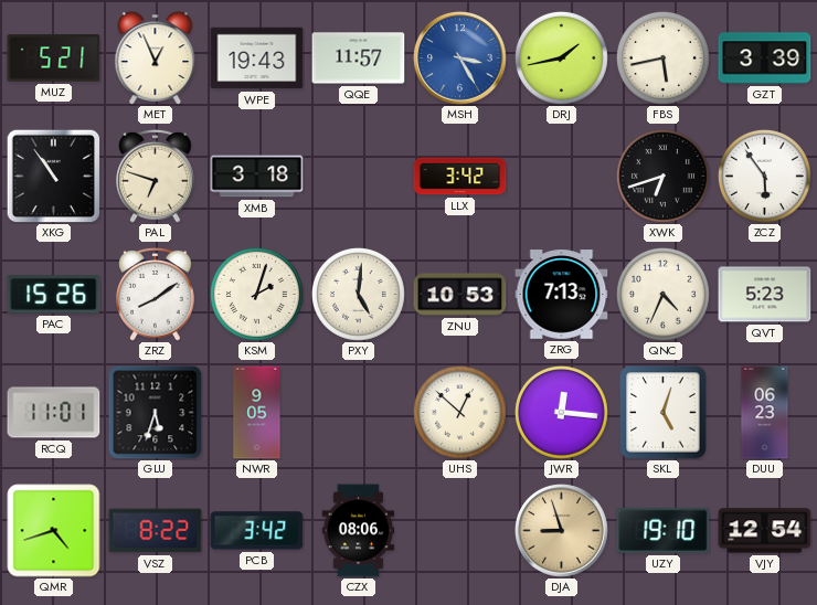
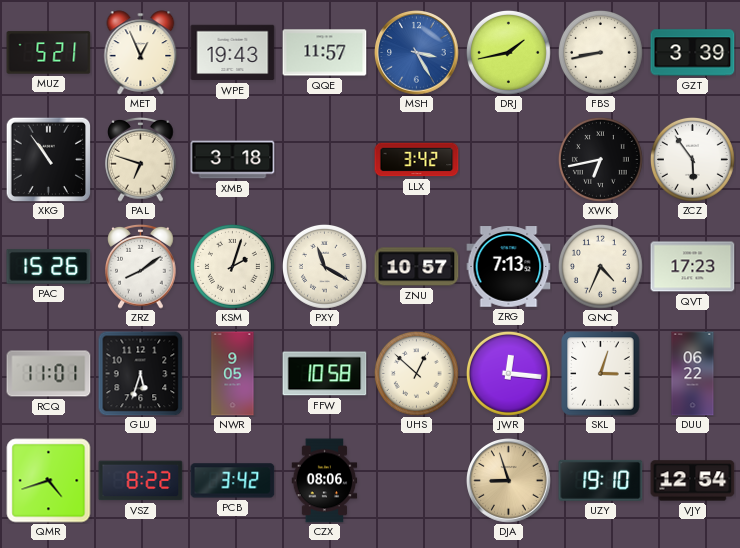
FBS: 5:43 -> 8:43 (600, 52)
XWK: 6:42 -> 6:43 (600, 159)
PXY: 5:01 -> 11:20 (324, 266)
ZNU: 10:53 -> 10:57 (417, 267)
QVT: 5:23 -> 17:23 (693, 267)
FFW: none -> 10:58 (325, 374)
SKL: 5:03 -> 3:03 (601, 374)
DUU: 06:23 -> 06:22 (693, 374)
